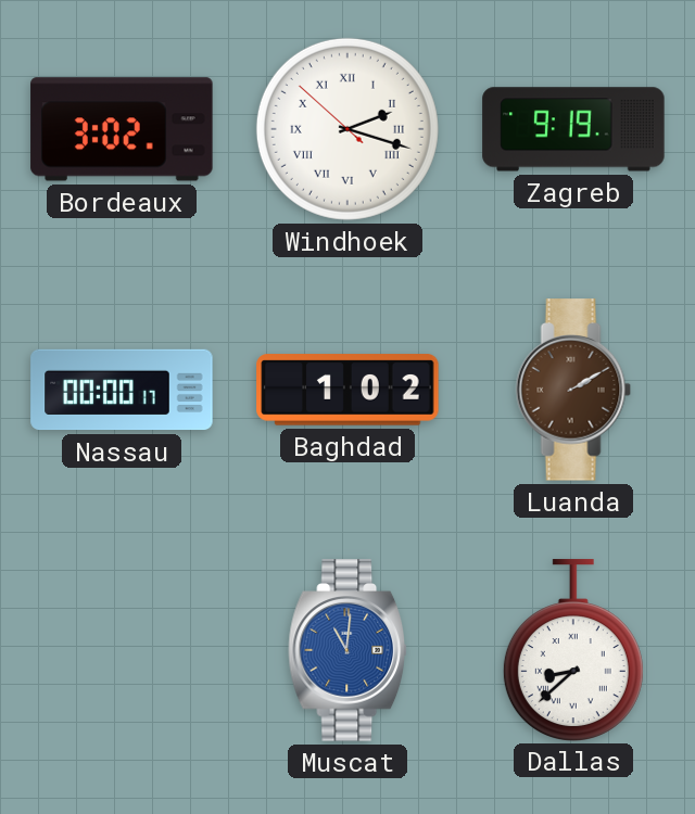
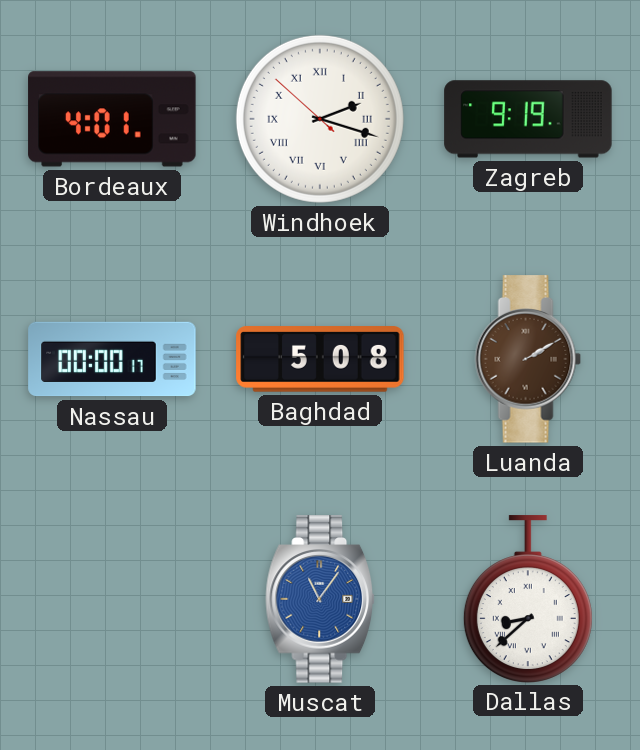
Bordeaux: 3:02 -> 4:01 (112, 119)
Baghdad: 1:02 -> 5:08 (320, 359)
Muscat: 11:01 -> 11:06 (320, 599)
